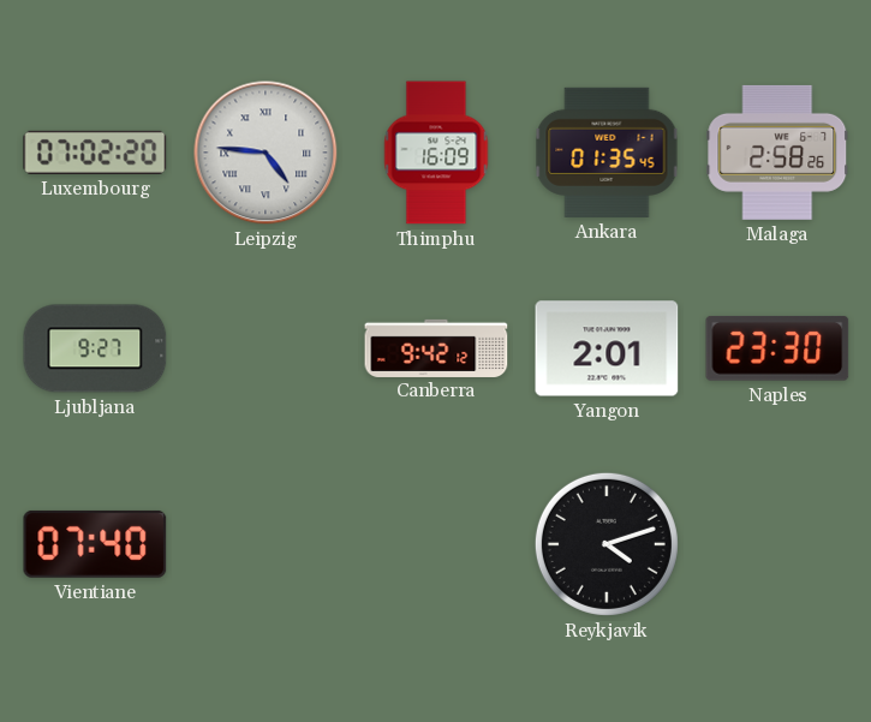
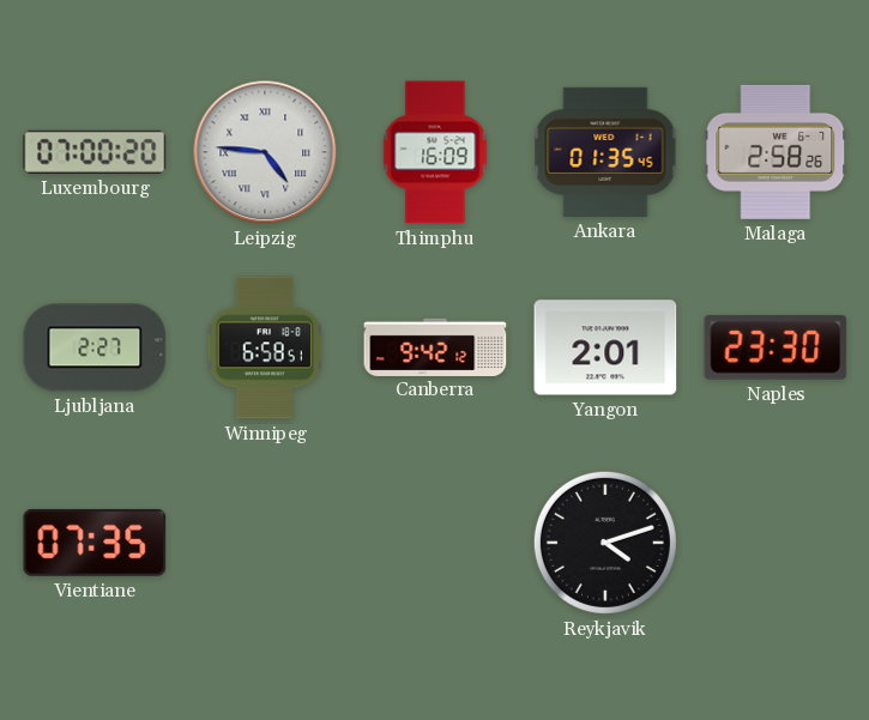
Luxembourg: 07:02 -> 07:00 (95, 152)
Ljubljana: 9:27 -> 2:27 (95, 347)
Winnipeg: none -> 6:58 (265, 347)
Vientiane: 07:40 -> 07:35 (95, 543)
